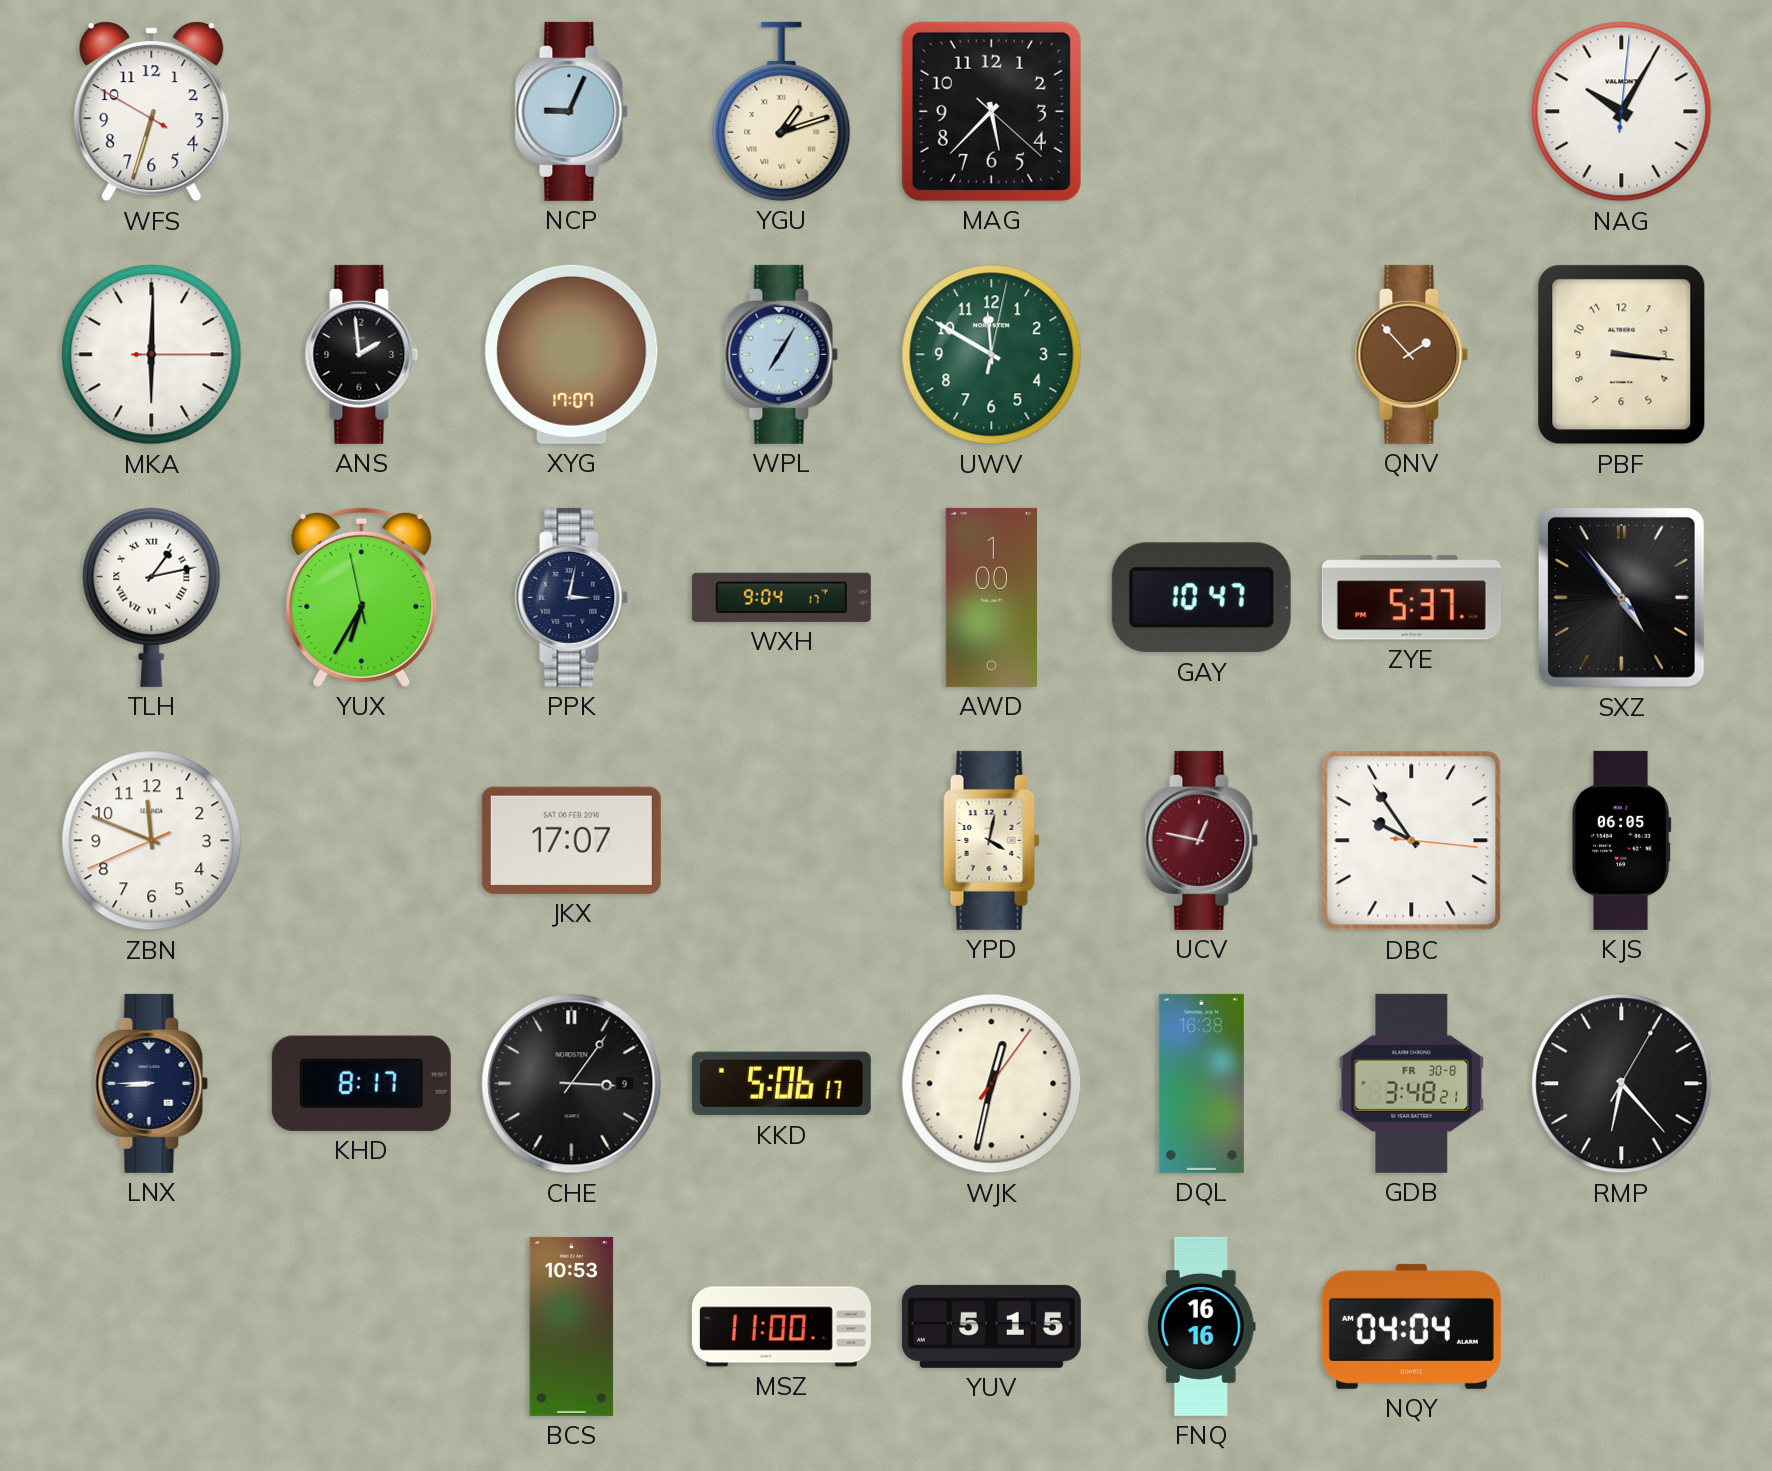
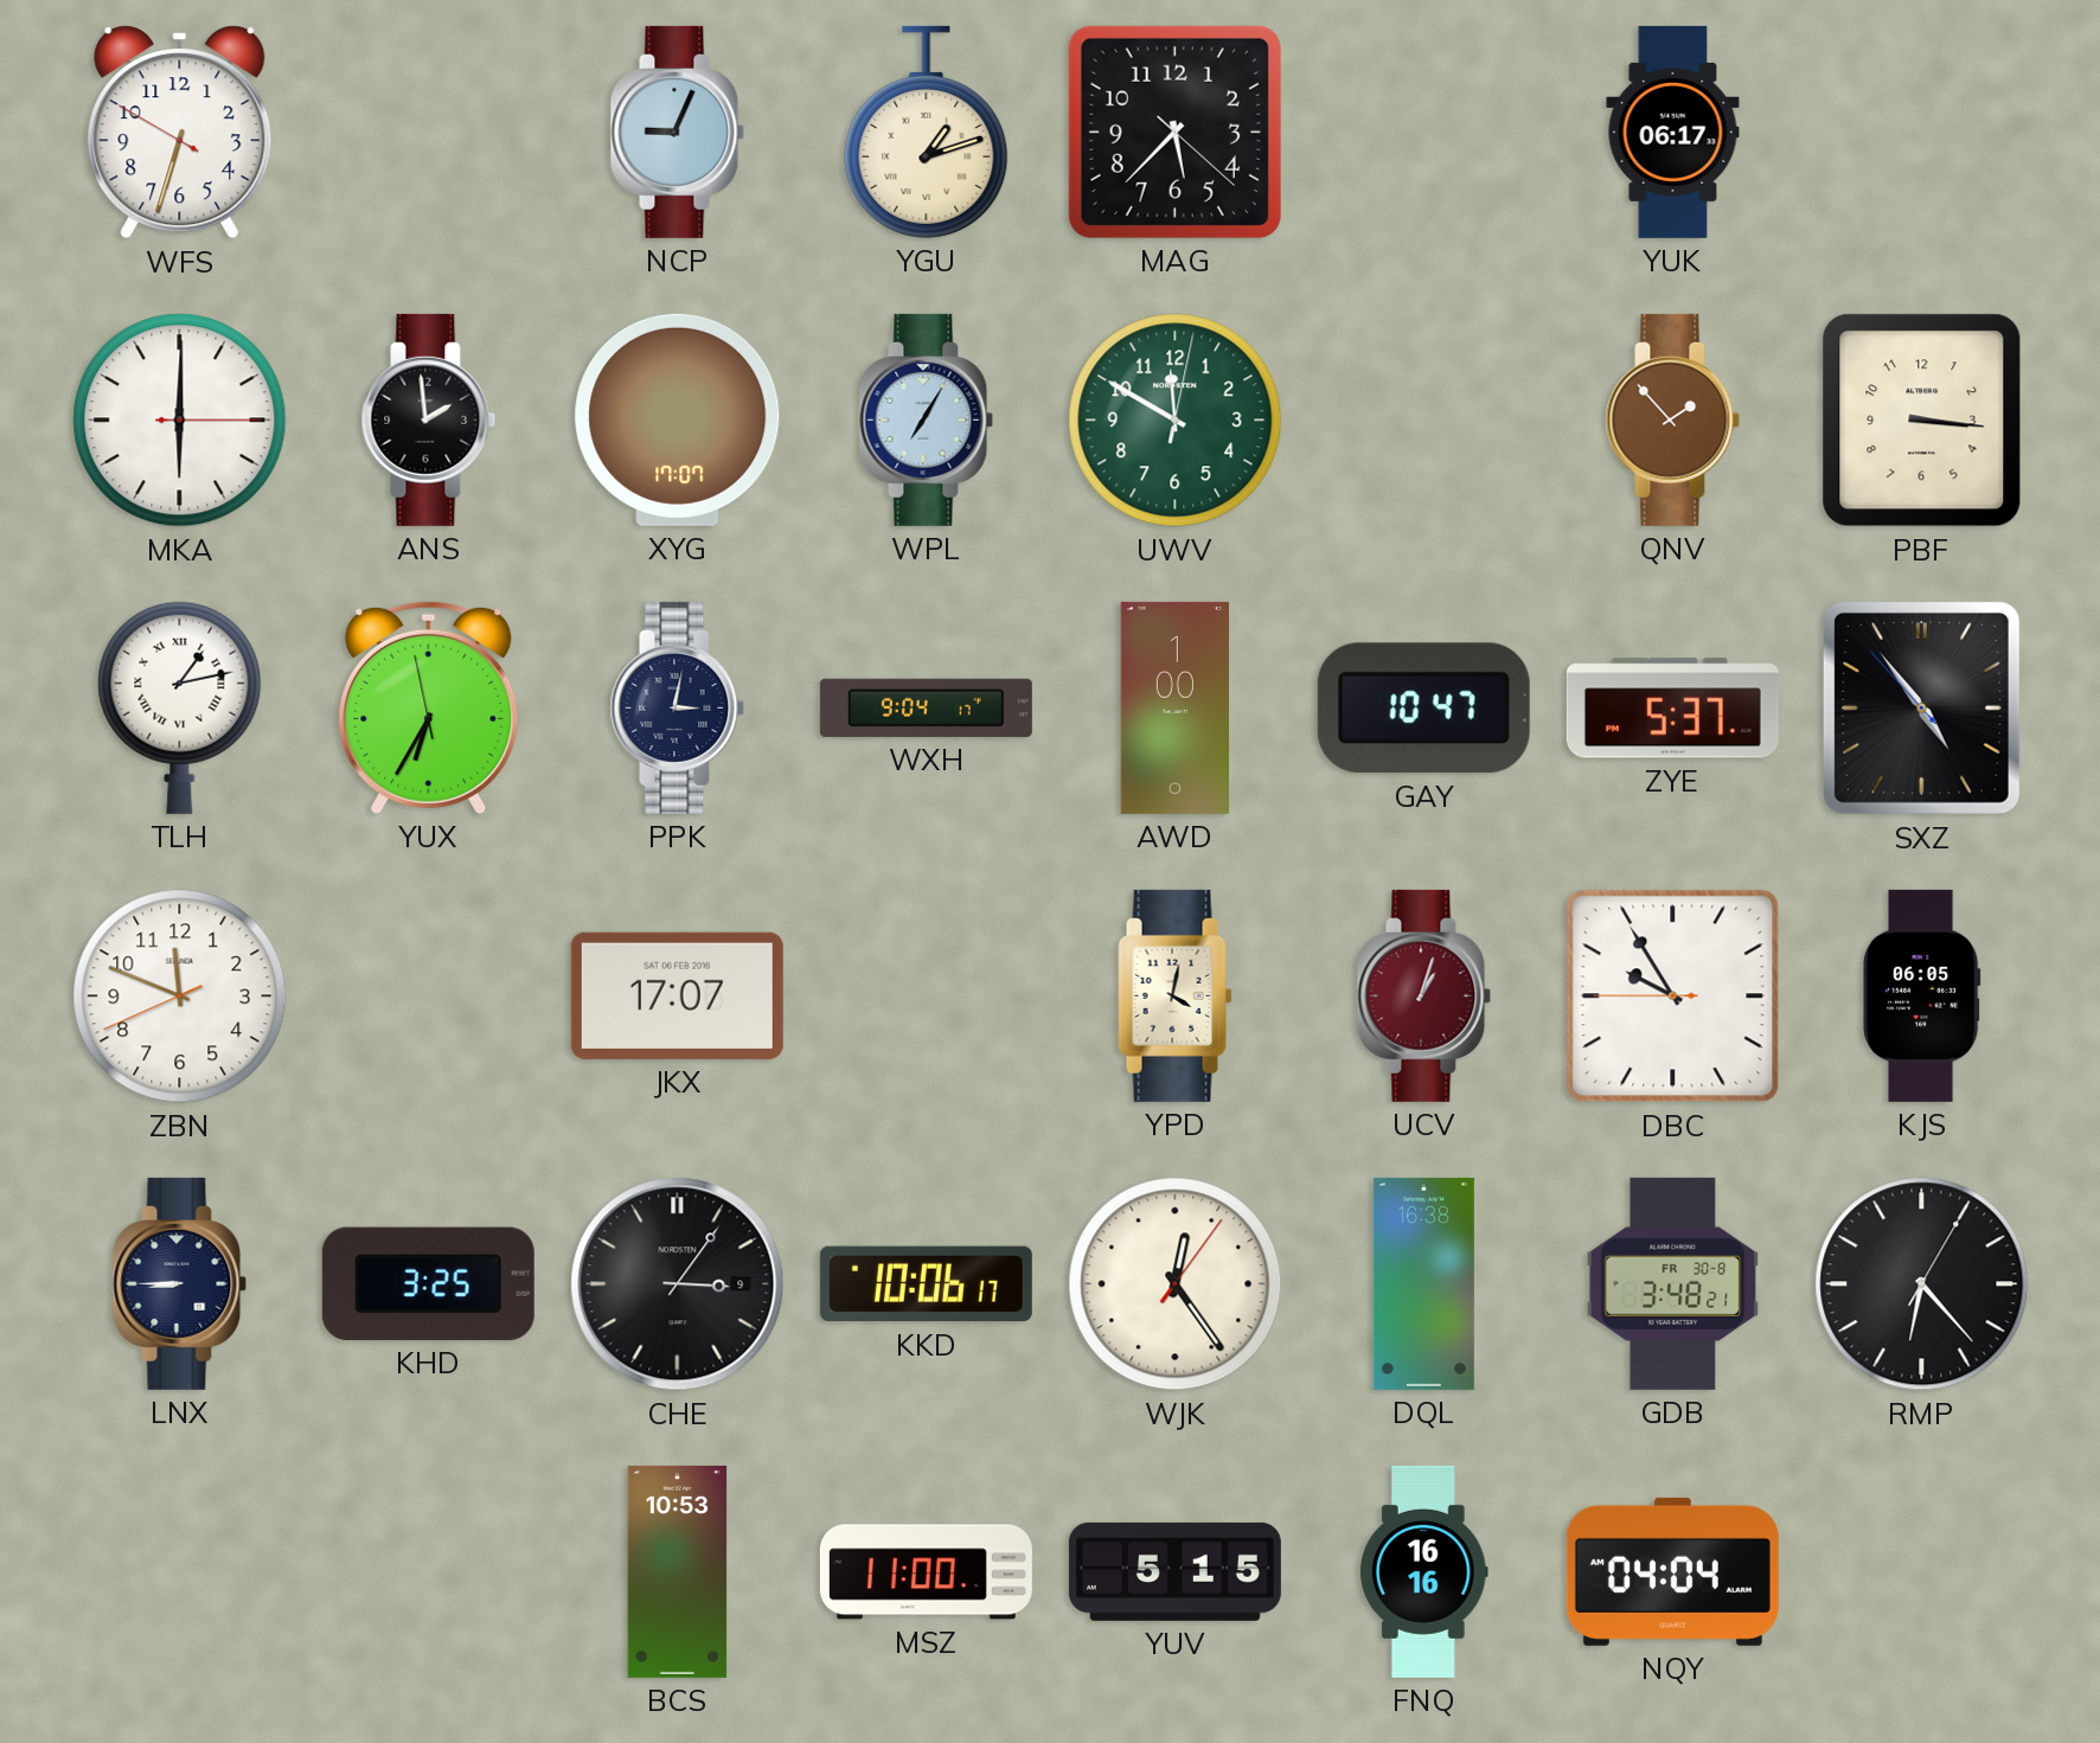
YUK: none -> 06:17 (1673, 132)
NAG: 10:05 -> none (1622, 112)
UCV: 12:47 -> 1:03 (1424, 995)
DBC: 9:54:16 -> 9:54:45 (1673, 997)
KHD: 8:17 -> 3:25 (428, 1283)
KKD: 5:06 -> 10:06 (926, 1284)
WJK: 12:32 -> 12:24 (1176, 1284)
